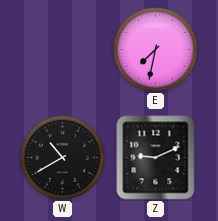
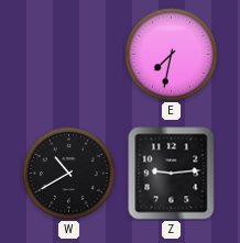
Z: 9:11 -> 9:14 (172, 174)
